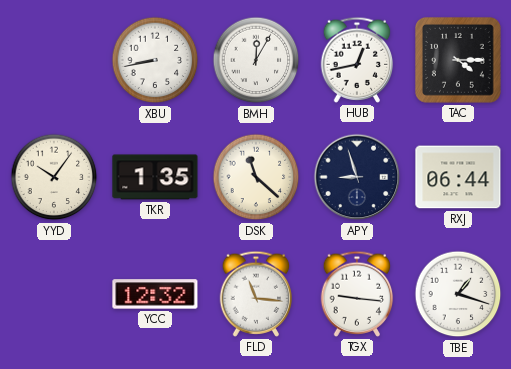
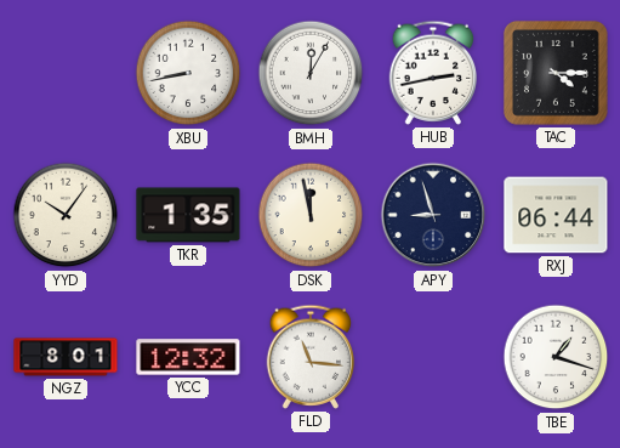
HUB: 12:43 -> 2:43 (433, 73)
DSK: 11:22 -> 11:58 (311, 215)
NGZ: none -> 8:01 (66, 357)
TGX: 9:16 -> none (357, 294)
